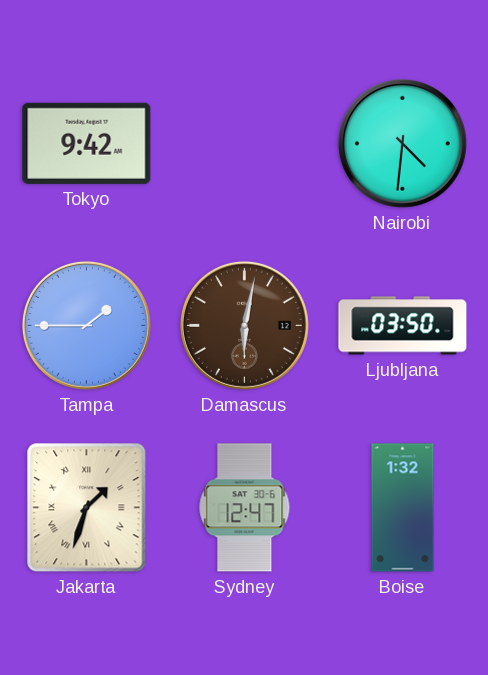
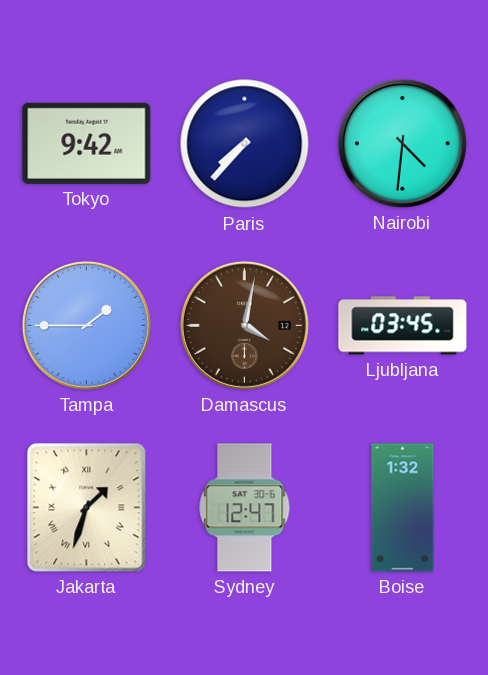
Paris: none -> 7:37 (245, 144)
Damascus: 6:02 -> 4:02 (244, 325)
Ljubljana: 03:50 -> 03:45 (403, 326)
